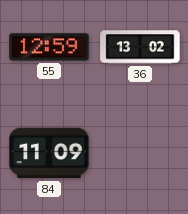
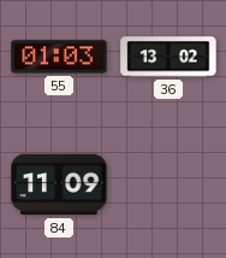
55: 12:59 -> 01:03 (59, 57)
